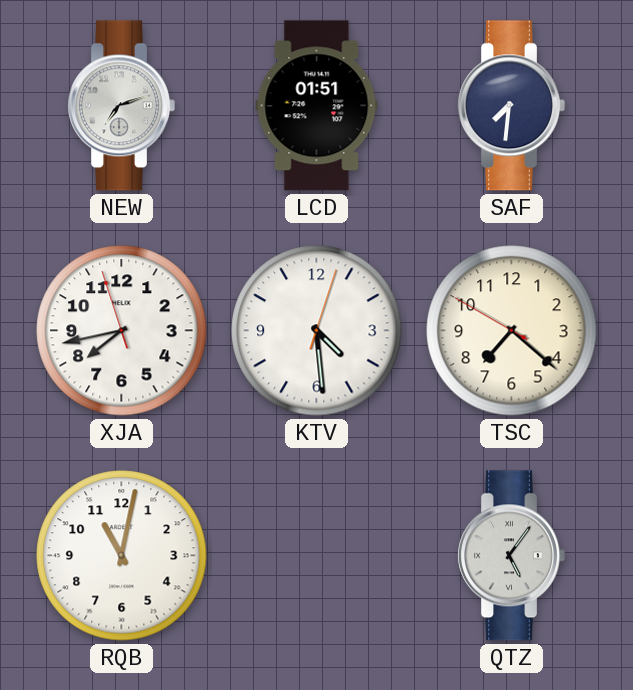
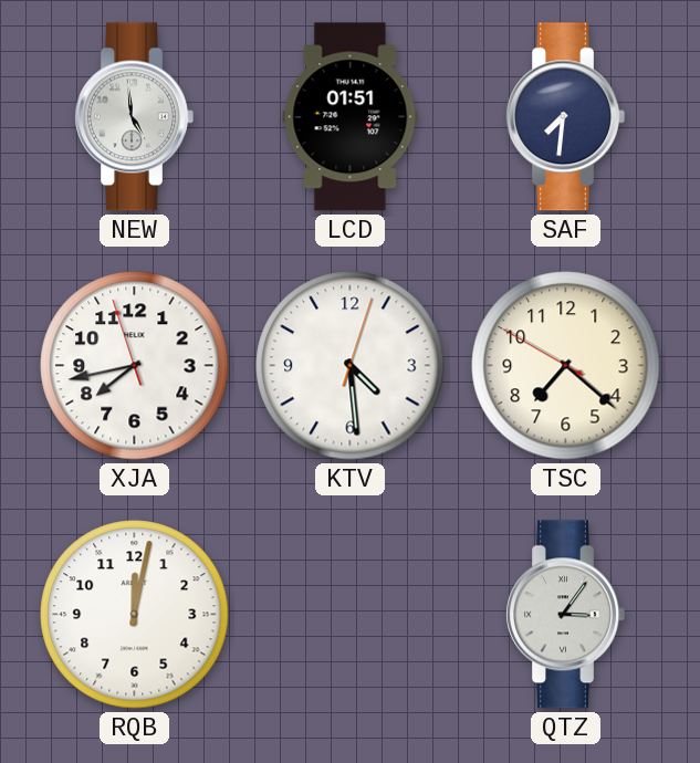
NEW: 7:12 -> 4:59 (134, 117)
RQB: 11:02 -> 12:02 (135, 615)
QTZ: 5:06 -> 3:06 (565, 615)
